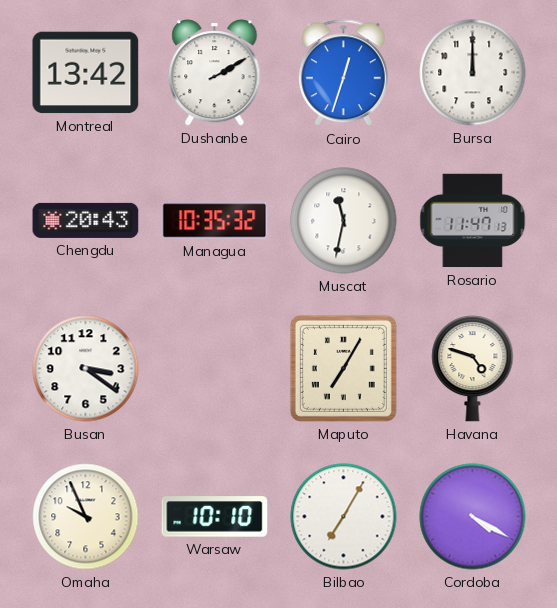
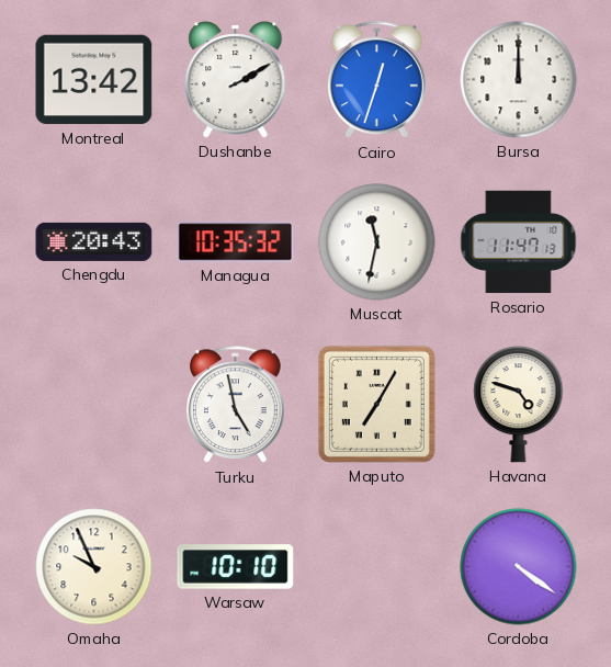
Busan: 3:21 -> none (86, 369)
Turku: none -> 4:58 (236, 405)
Bilbao: 7:05 -> none (344, 517)
Cordoba: 4:20 -> 4:21 (519, 567)
